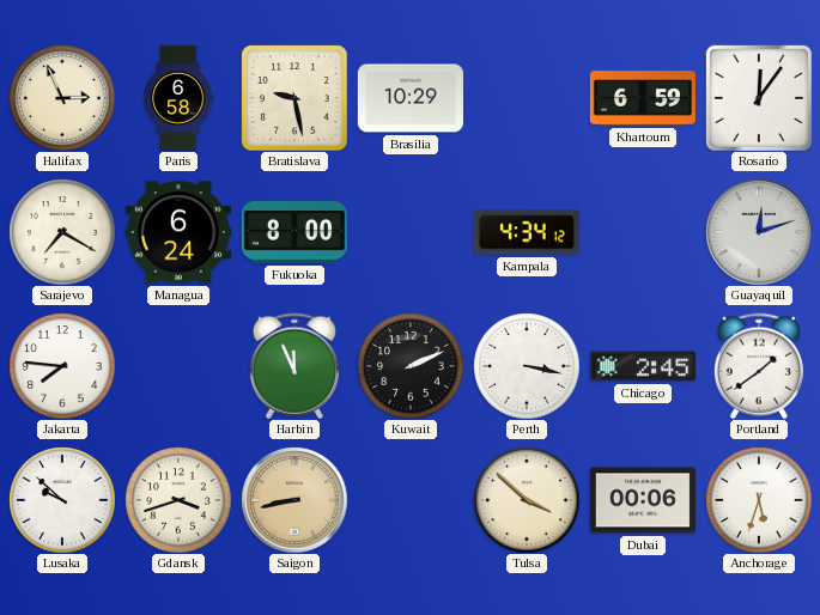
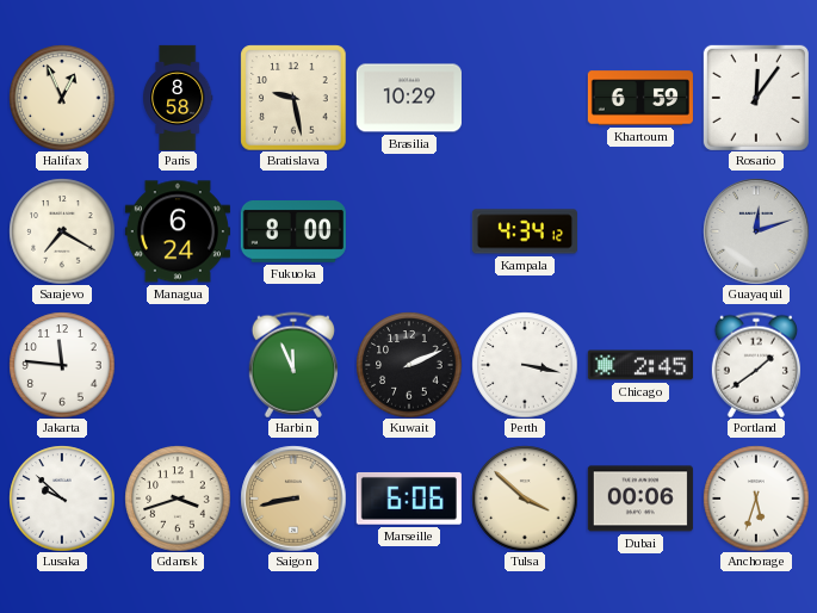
Halifax: 2:56 -> 12:56 (62, 98)
Paris: 6:58 -> 8:58 (178, 97)
Jakarta: 7:46 -> 11:46 (62, 365)
Marseille: none -> 6:06 (409, 499)
